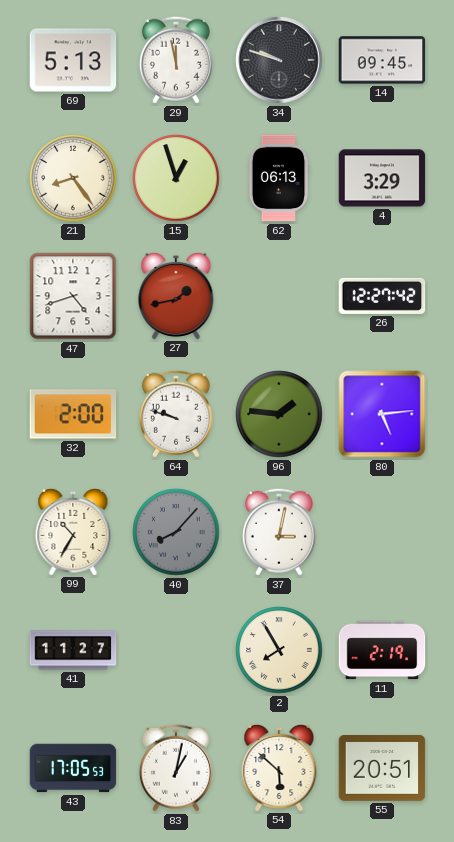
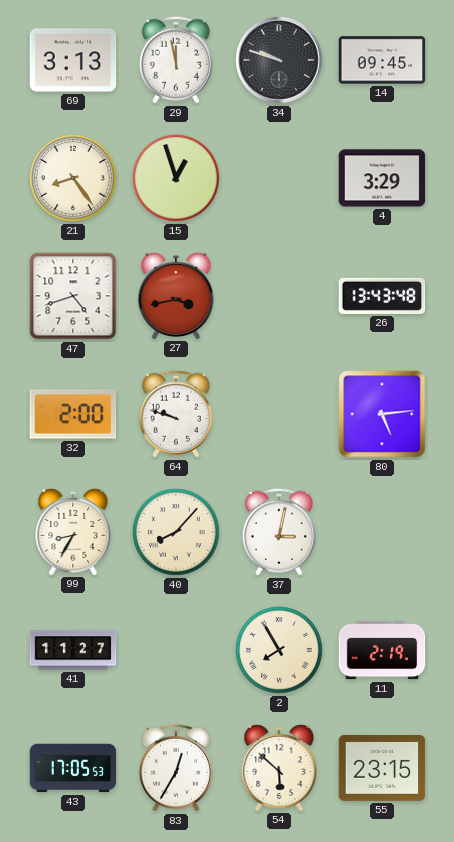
69: 5:13 -> 3:13 (73, 60)
62: 06:13 -> none (279, 178)
27: 1:43 -> 3:43 (176, 295)
26: 12:27 -> 13:43 (382, 296)
96: 1:46 -> none (279, 414)
99: 10:35 -> 8:35 (73, 531)
40 dial: grey -> cream (176, 532)
83: 1:02 -> 12:35 (176, 768)
55: 20:51 -> 23:15 (382, 769)
